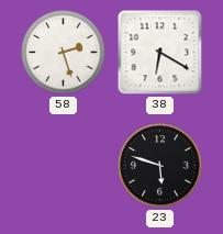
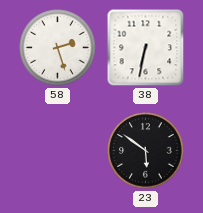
38: 6:20 -> 6:32 (146, 48)
23: 5:48 -> 5:51 (146, 151)
